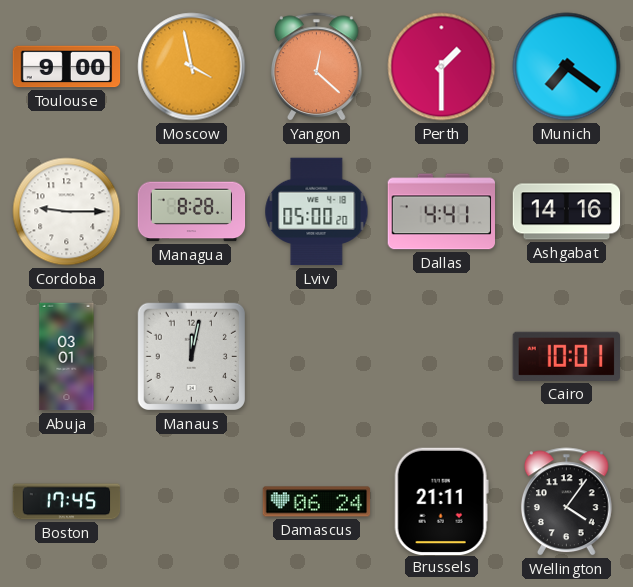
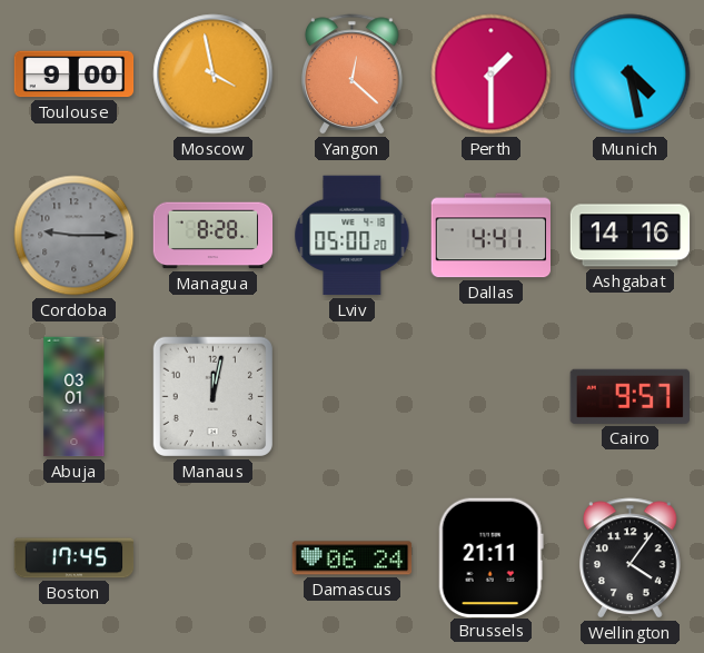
Munich: 7:21 -> 4:28 (631, 75)
Cordoba dial: white -> grey (75, 236)
Cairo: 10:01 -> 9:57 (629, 396)
